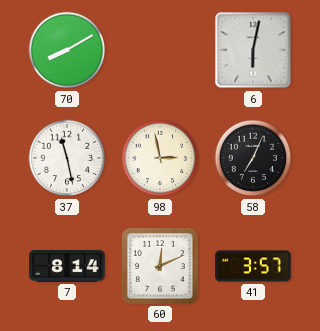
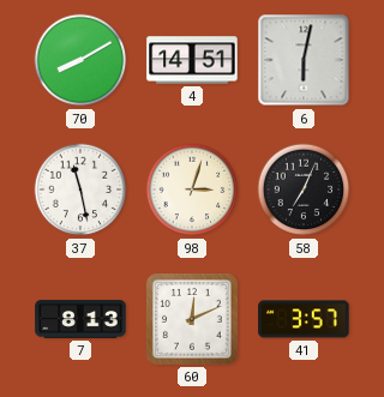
4: none -> 14:51 (192, 60)
98: 2:58 -> 3:03 (192, 190)
7: 8:14 -> 8:13 (80, 319)
